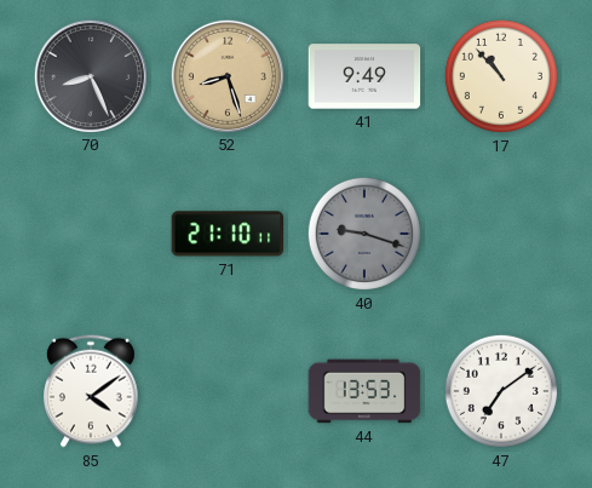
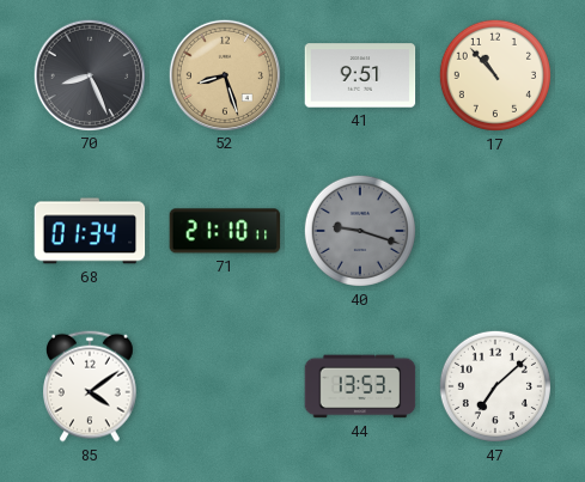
41: 9:49 -> 9:51 (360, 75)
68: none -> 01:34 (90, 231)
47: 7:09 -> 7:08 (495, 386)
